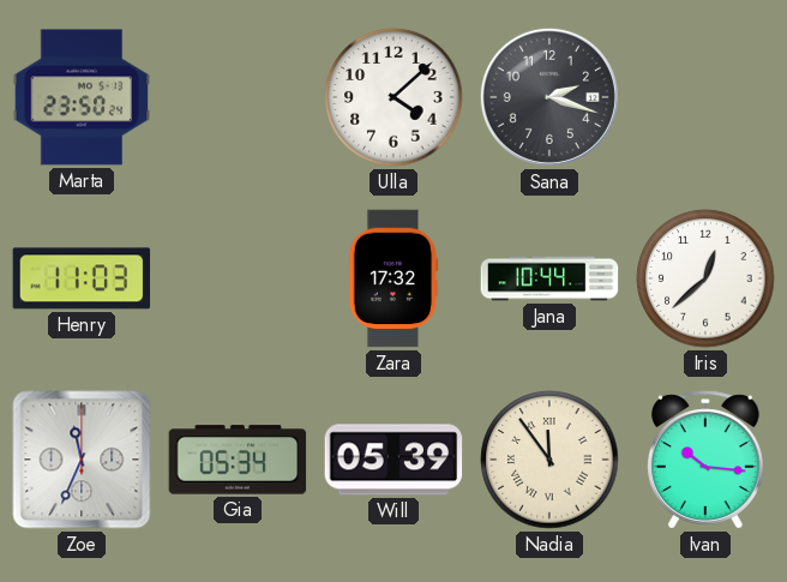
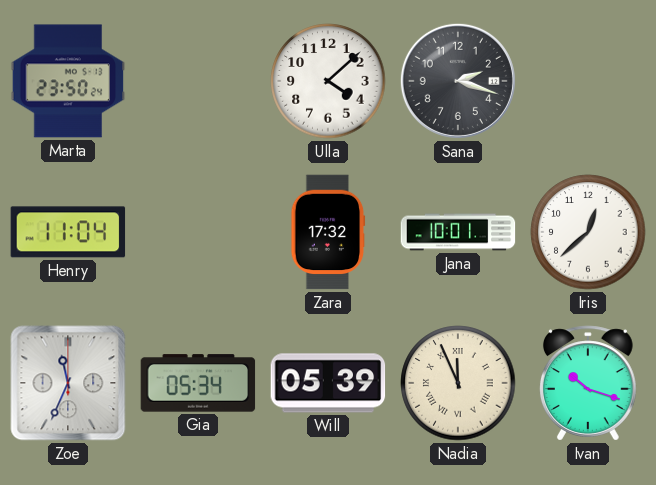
Henry: 11:03 -> 11:04 (68, 232)
Jana: 10:44 -> 10:01 (458, 232)
Nadia: 11:54 -> 11:56 (458, 383)
Ivan: 10:16 -> 10:18 (588, 383)
